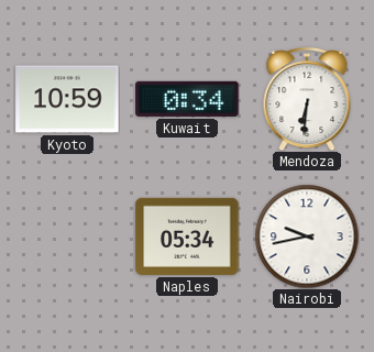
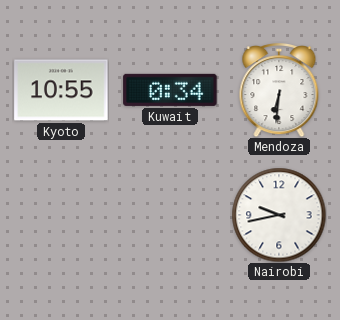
Kyoto: 10:59 -> 10:55 (61, 90)
Naples: 05:34 -> none (187, 237)
